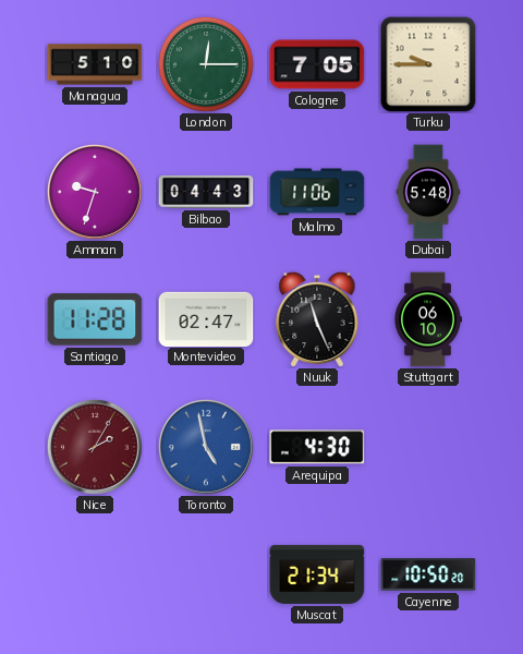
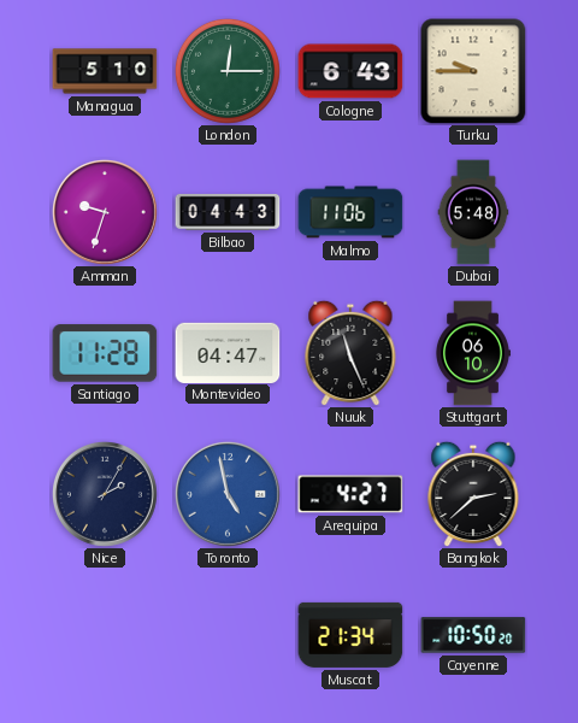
Cologne: 7:05 -> 6:43 (350, 71)
Montevideo: 02:47 -> 04:47 (228, 352)
Nice dial: burgundy -> navy (105, 494)
Arequipa: 4:30 -> 4:27 (350, 494)
Bangkok: none -> 2:38 (473, 494)
